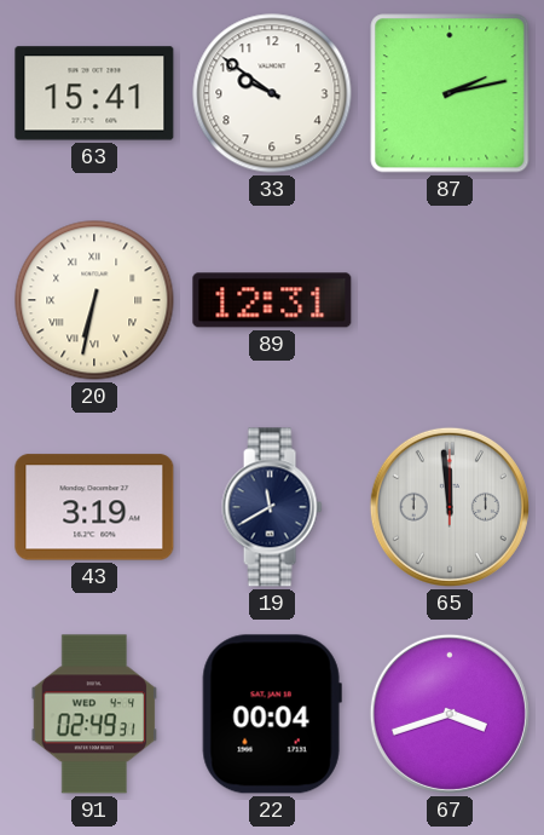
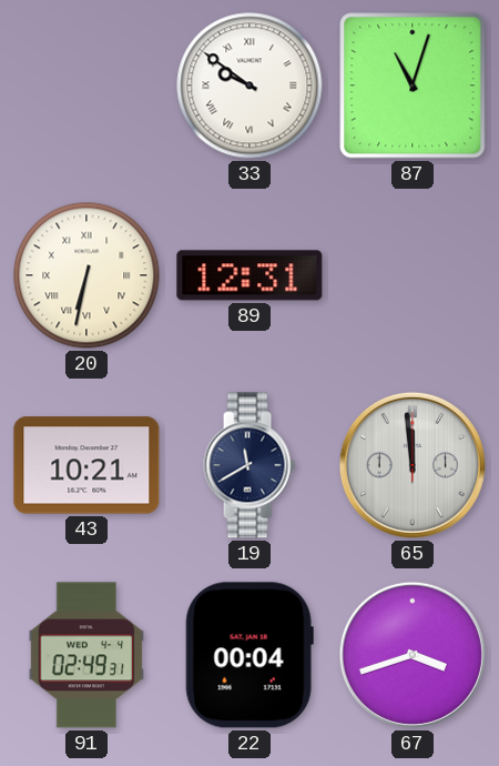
63: 15:41 -> none (94, 93)
33 numerals: Arabic -> Roman (249, 85)
87: 2:13 -> 11:03 (413, 85)
43: 3:19 -> 10:21 (86, 465)
